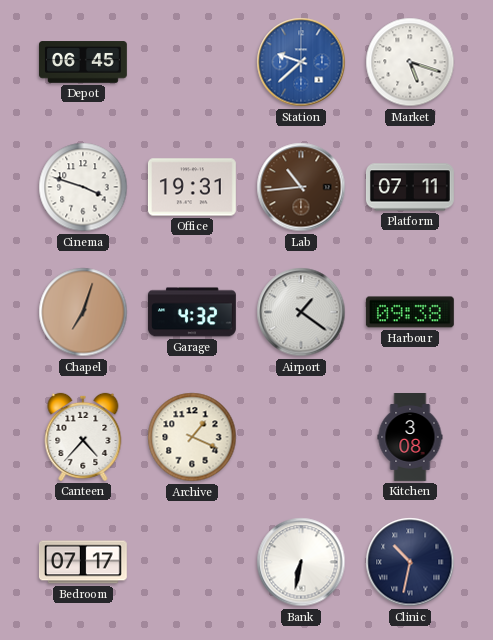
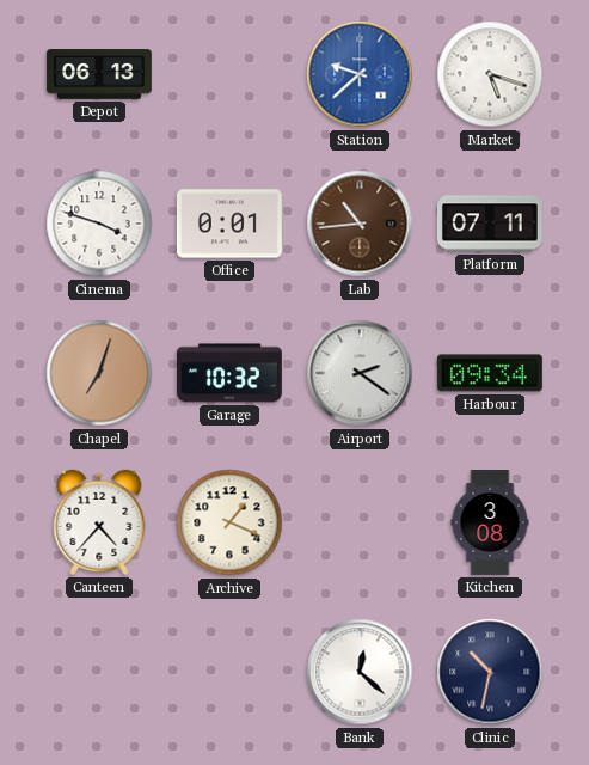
Depot: 06:45 -> 06:13 (99, 74)
Office: 19:31 -> 0:01 (229, 224)
Garage: 4:32 -> 10:32 (229, 373)
Airport: 1:21 -> 2:21 (360, 373)
Harbour: 09:38 -> 09:34 (490, 373)
Bedroom: 07:17 -> none (83, 562)
Bank: 6:32 -> 12:22 (360, 672)
